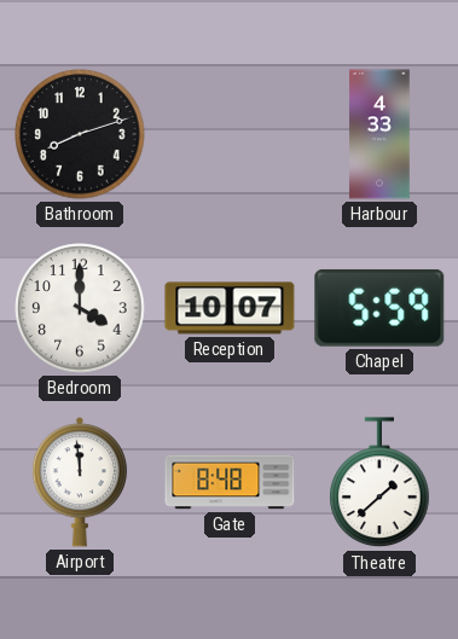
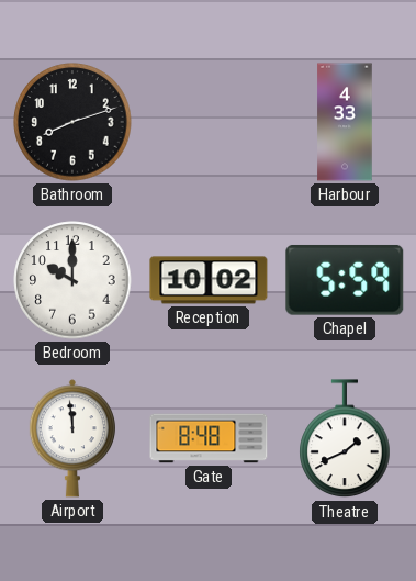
Bedroom: 4:00 -> 10:00 (72, 280)
Reception: 10:07 -> 10:02 (209, 280)
Theatre: 1:38 -> 1:41 (345, 439)
